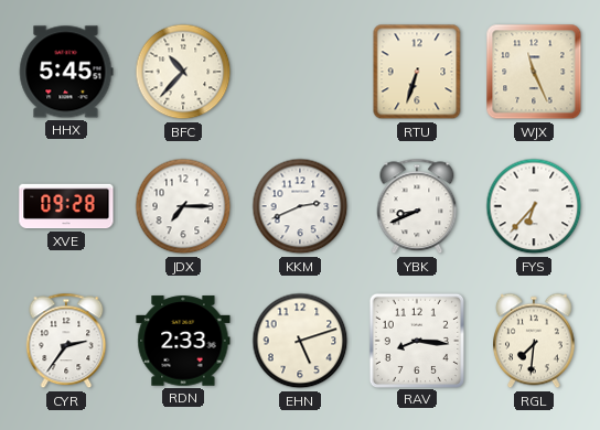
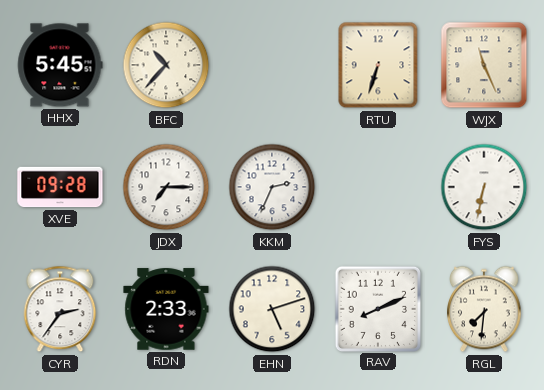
KKM: 2:41 -> 2:34 (272, 187)
YBK: 8:41 -> none (417, 206)
FYS: 6:37 -> 6:32 (484, 187)
RAV: 8:16 -> 8:11 (377, 308)
